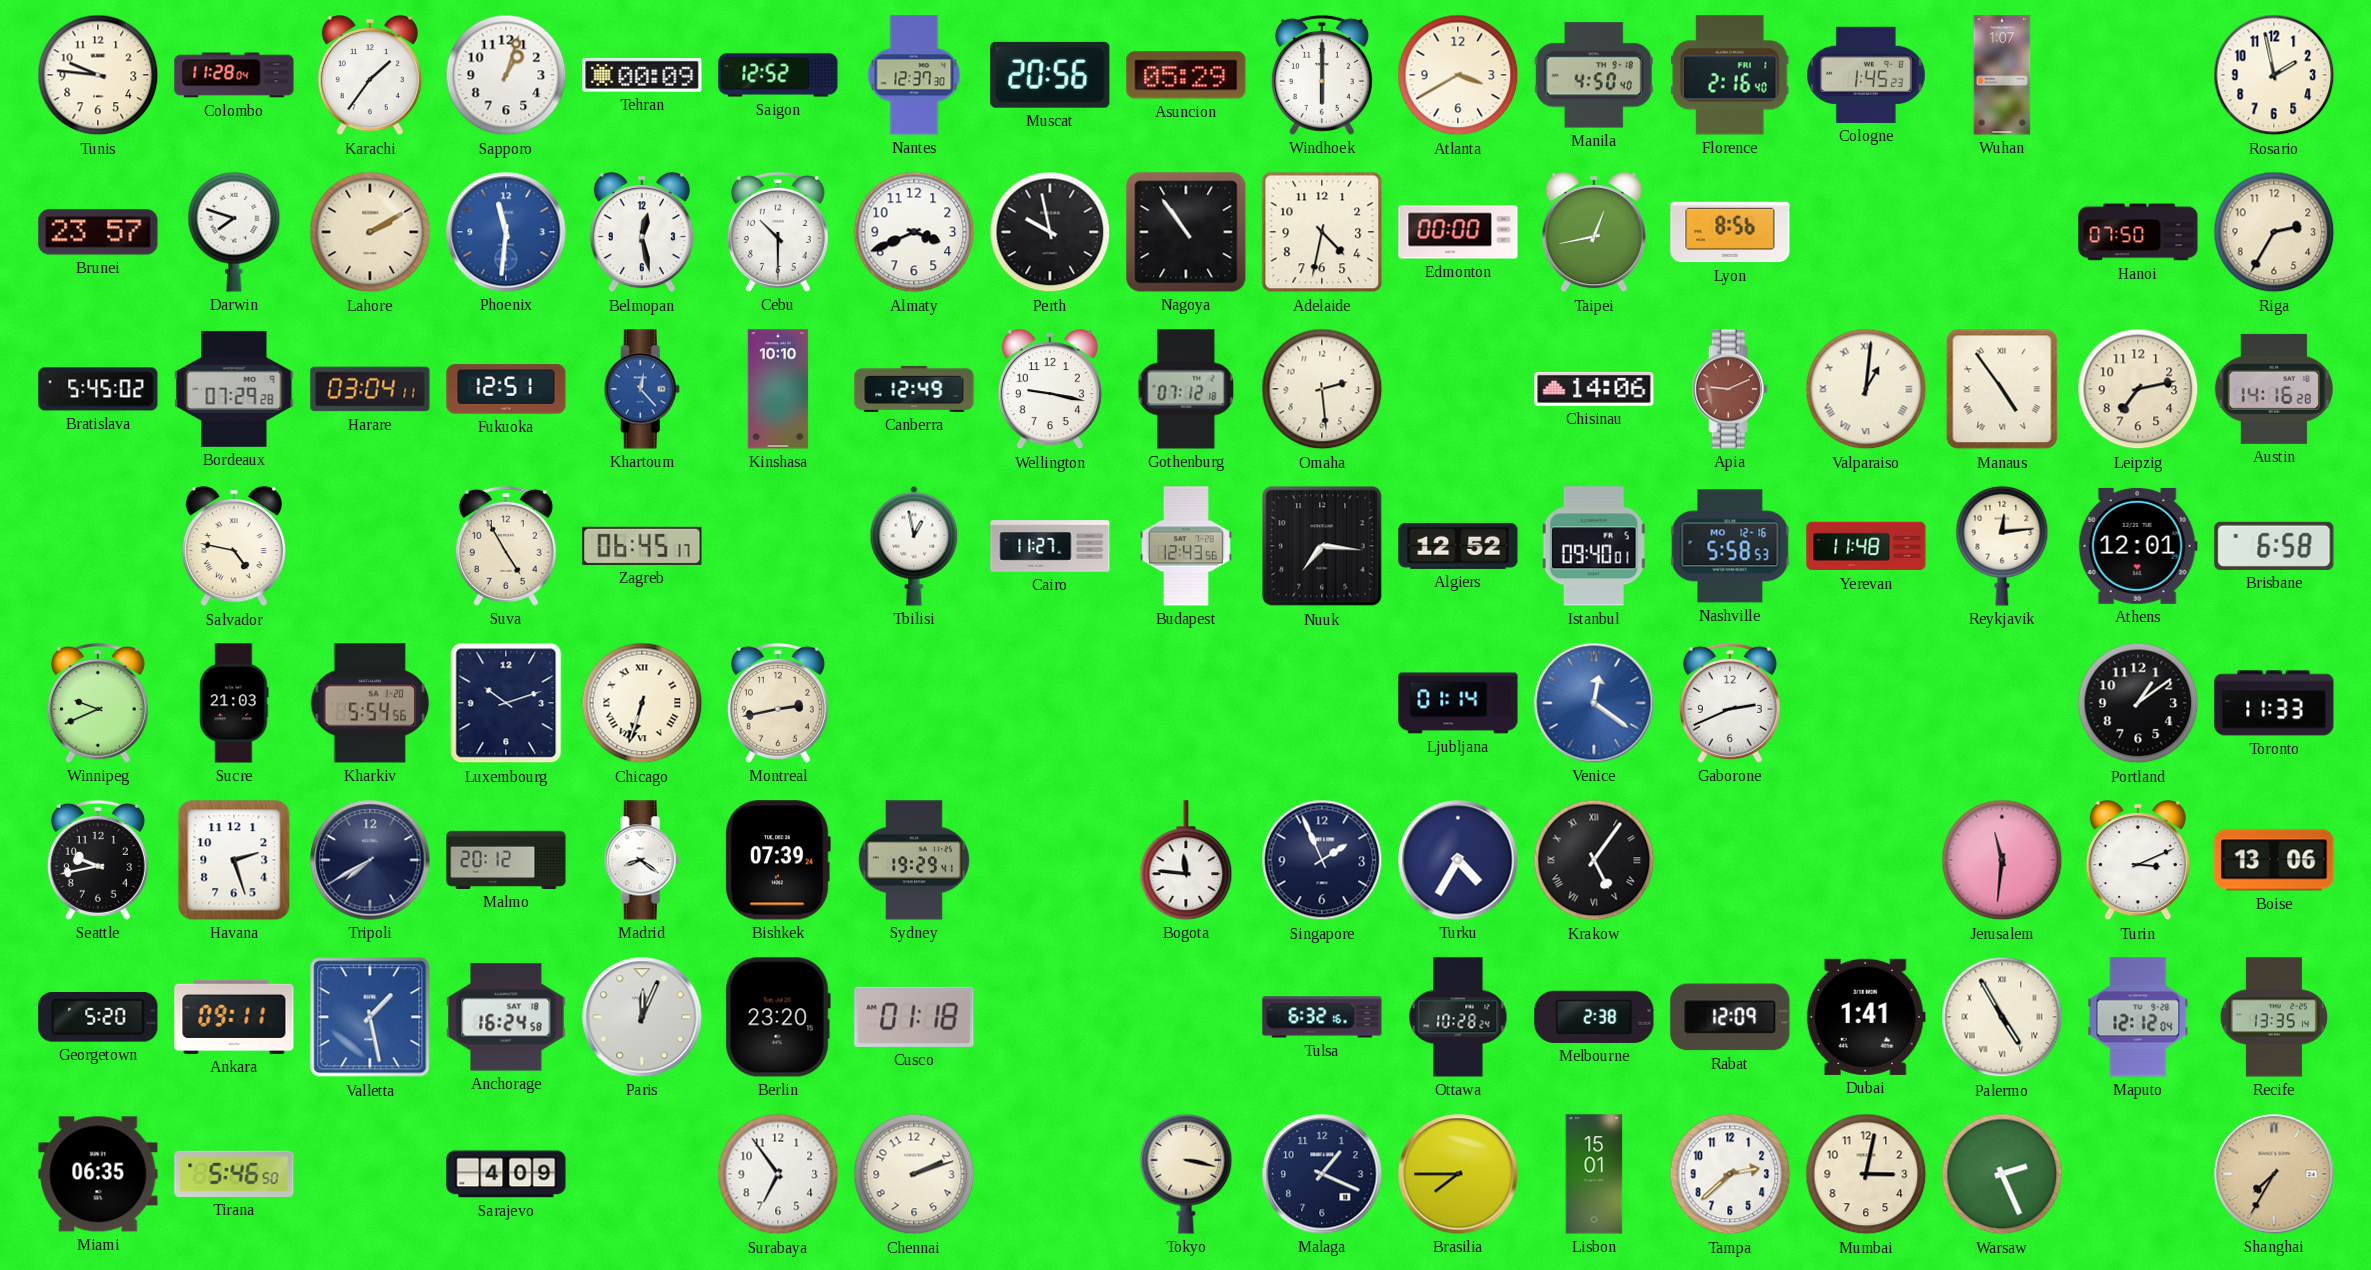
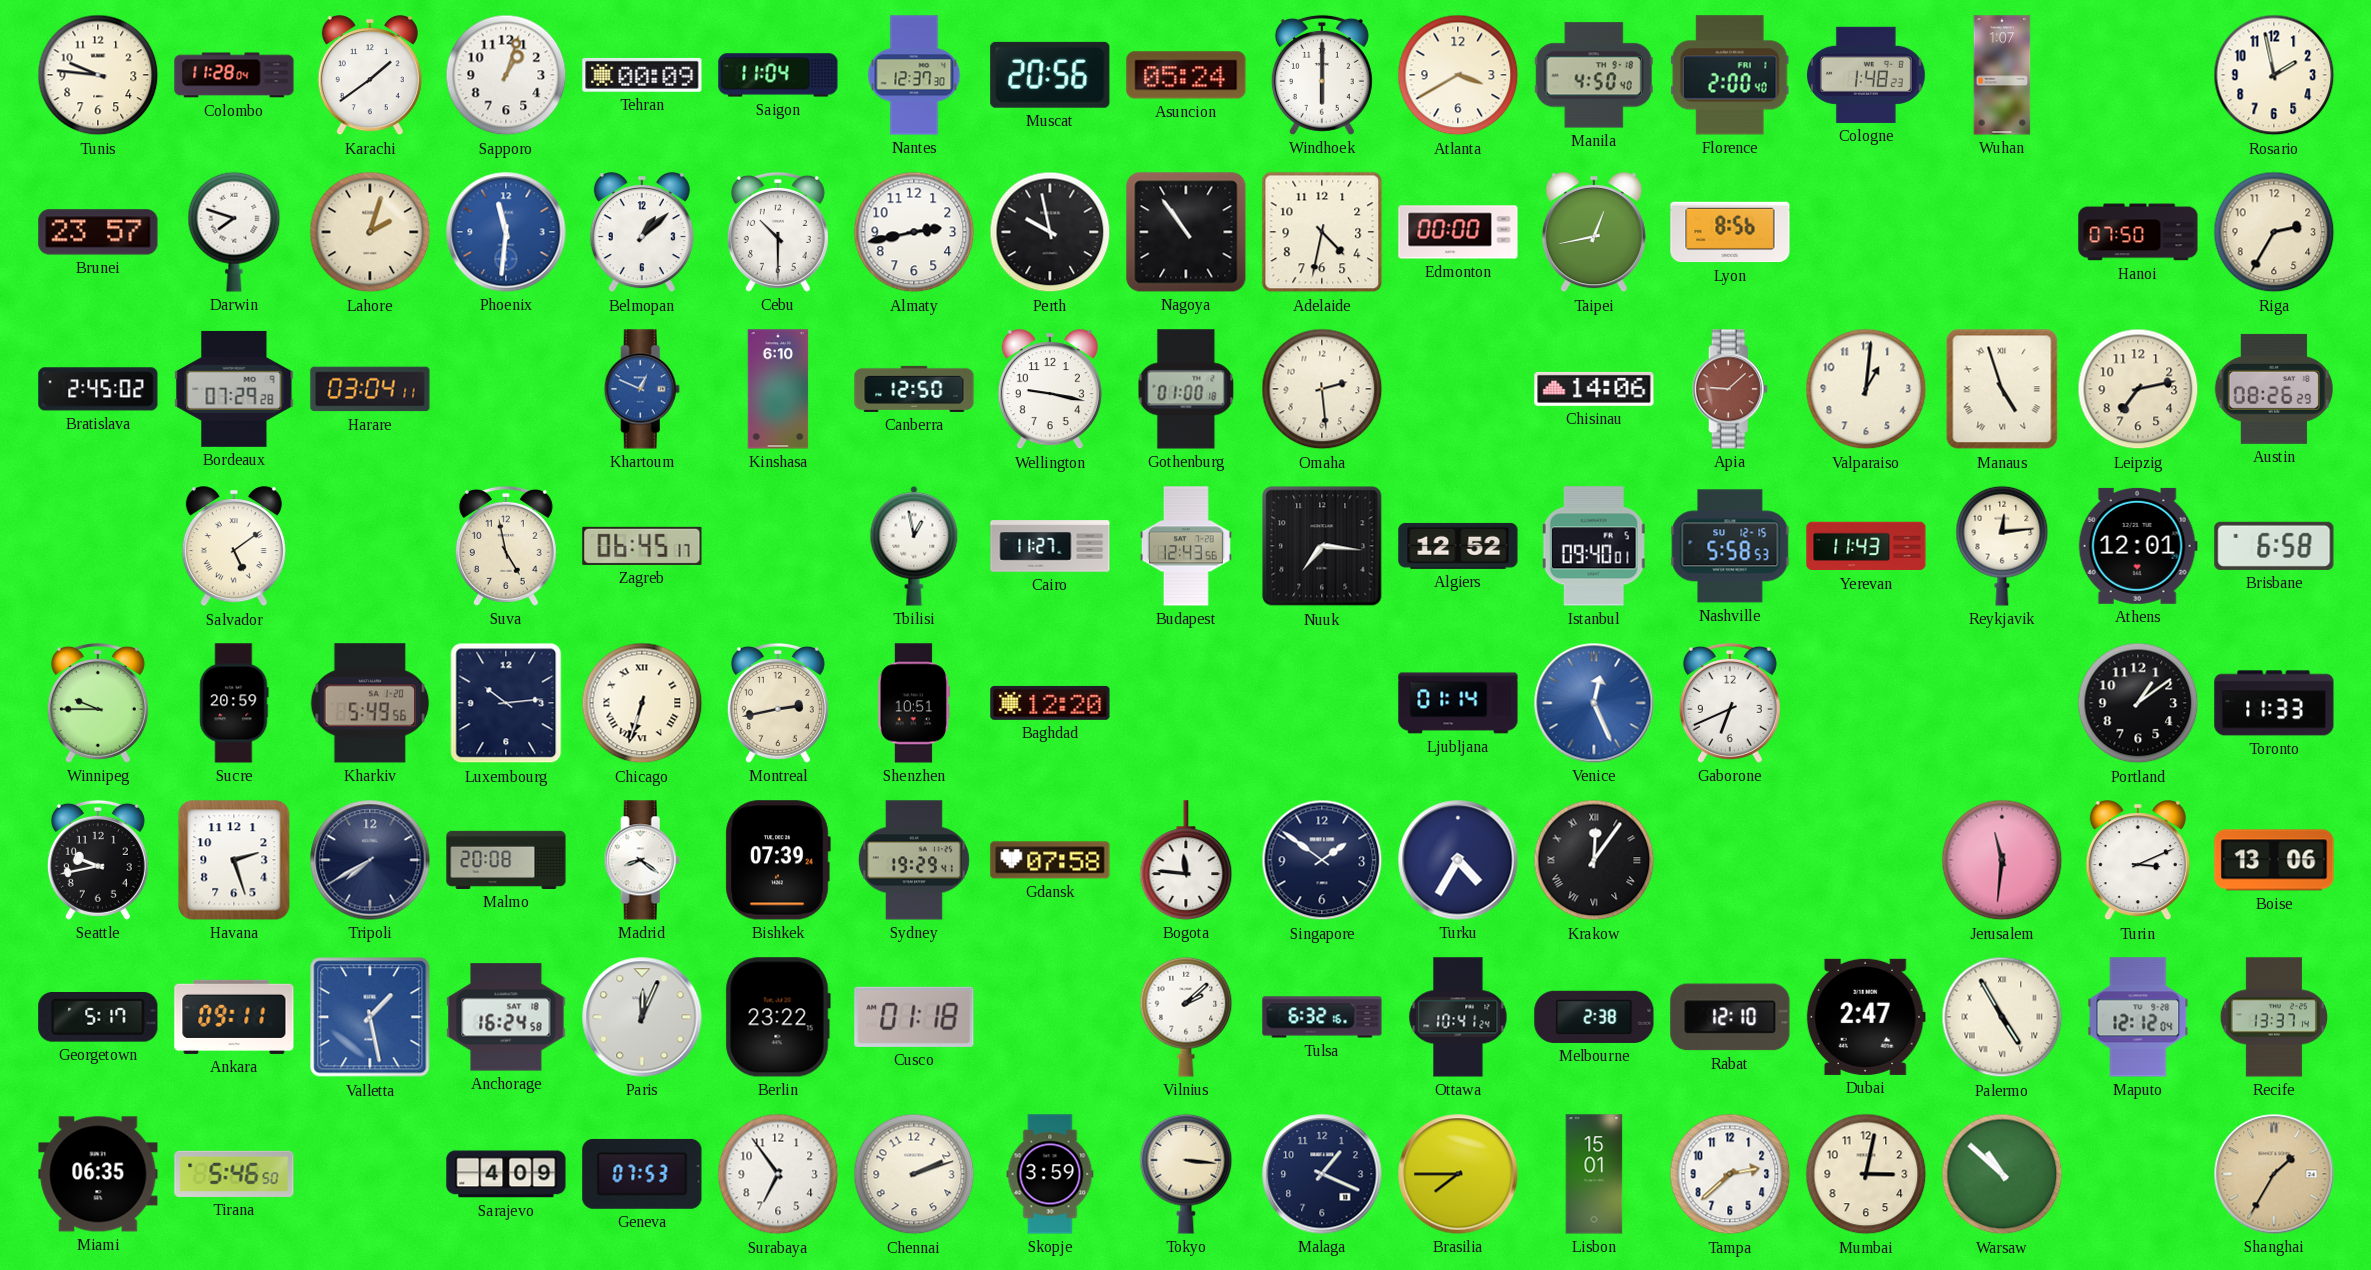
Karachi: 1:36 -> 1:39 (370, 76)
Saigon: 12:52 -> 11:04 (778, 75)
Asuncion: 05:29 -> 05:24 (1186, 75)
Florence: 2:16 -> 2:00 (1730, 75)
Cologne: 1:45 -> 1:48 (1866, 75)
Lahore: 2:10 -> 2:03 (370, 232)
Belmopan: 12:28 -> 1:08 (642, 233)
Almaty: 3:41 -> 2:43 (914, 232)
Bratislava: 5:45 -> 2:45 (98, 389)
Fukuoka: 12:51 -> none (506, 389)
Khartoum: 12:23 -> 12:49 (642, 389)
Kinshasa: 10:10 -> 6:10 (778, 389)
Canberra: 12:49 -> 12:50 (914, 389)
Gothenburg: 07:12 -> 01:00 (1186, 389)
Apia: 9:11 -> 9:08 (1730, 389)
Valparaiso numerals: Roman -> Arabic (1866, 389)
Manaus: 4:54 -> 4:57 (2002, 389)
Austin: 14:16 -> 08:26 (2274, 389)
Salvador: 4:47 -> 5:09 (234, 547)
Suva: 4:55 -> 4:58 (506, 546)
Nashville date: MO 12-16 -> SU 12-15 (1730, 546)
Yerevan: 11:48 -> 11:43 (1866, 546)
Winnipeg: 9:41 -> 9:45 (98, 703)
Sucre: 21:03 -> 20:59 (234, 703)
Kharkiv: 5:54 -> 5:49 (370, 703)
Luxembourg: 10:12 -> 10:14 (506, 703)
Shenzhen: none -> 10:51 (914, 703)
Baghdad: none -> 12:20 (1050, 703)
Venice: 12:21 -> 12:26 (1594, 703)
Gaborone: 2:41 -> 6:41 (1730, 703)
Malmo: 20:12 -> 20:08 (506, 860)
Gdansk: none -> 07:58 (1050, 860)
Singapore: 1:56 -> 1:51 (1322, 860)
Krakow: 5:06 -> 12:06 (1594, 860)
Georgetown: 5:20 -> 5:17 (98, 1018)
Berlin: 23:20 -> 23:22 (778, 1017)
Vilnius: none -> 2:08 (1186, 1017)
Ottawa: 10:28 -> 10:41 (1458, 1017)
Rabat: 12:09 -> 12:10 (1730, 1017)
Dubai: 1:41 -> 2:47 (1866, 1017)
Recife: 13:35 -> 13:37 (2273, 1017)
Geneva: none -> 07:53 (642, 1174)
Skopje: none -> 3:59 (1050, 1174)
Tokyo: 3:17 -> 3:16 (1186, 1174)
Warsaw: 2:26 -> 10:52 (2002, 1174)
Shanghai: 7:35 -> 1:35 (2274, 1174)
